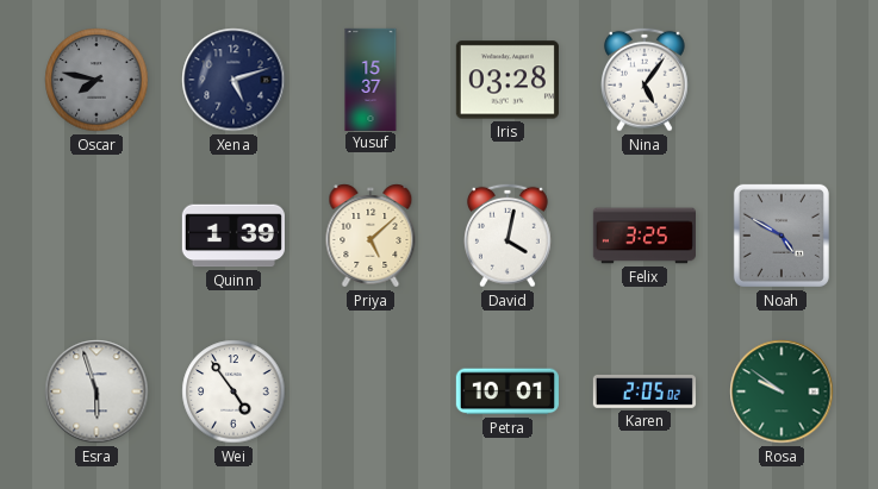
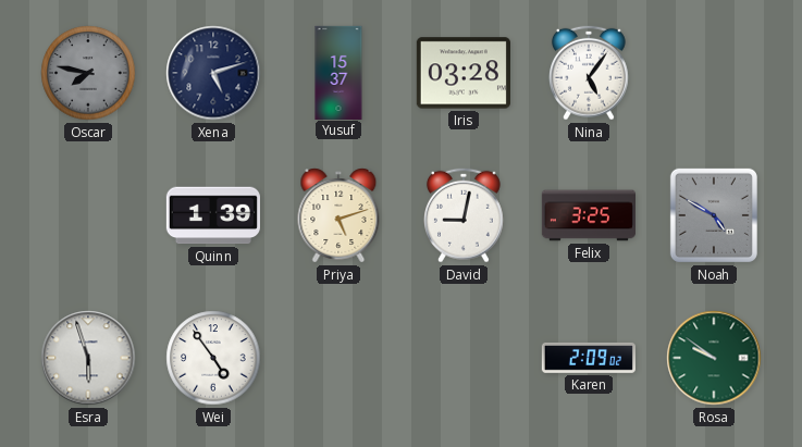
Priya: 5:08 -> 5:12 (338, 215)
David: 4:02 -> 9:02 (465, 215)
Petra: 10:01 -> none (508, 391)
Karen: 2:05 -> 2:09 (588, 358)
